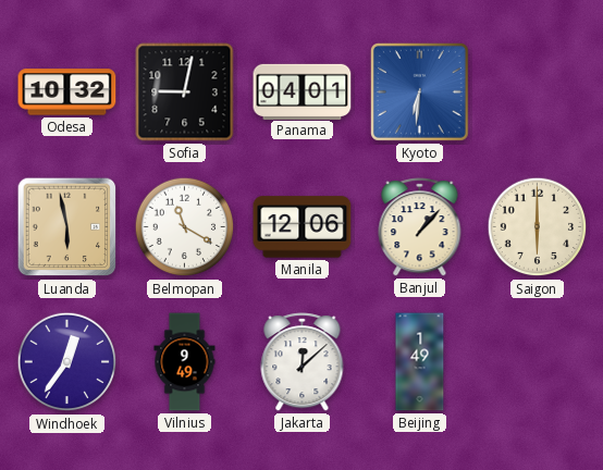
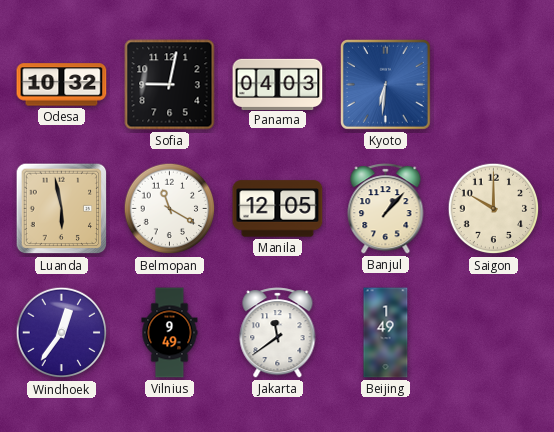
Panama: 04:01 -> 04:03 (278, 84)
Manila: 12:06 -> 12:05 (278, 209)
Saigon: 6:00 -> 10:00 (494, 209)
Jakarta: 12:08 -> 11:39 (278, 333)
